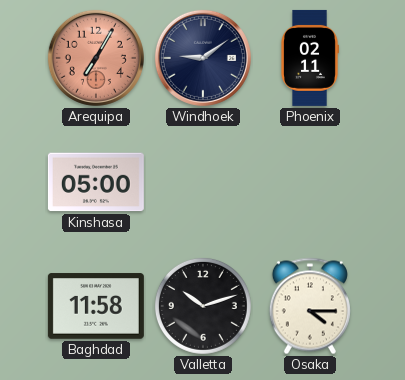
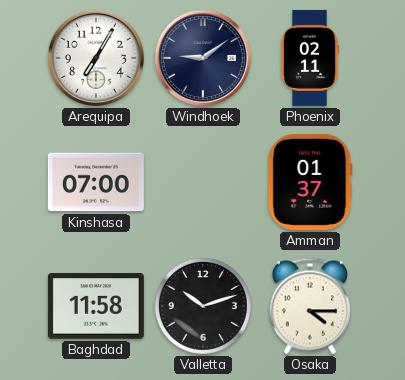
Arequipa dial: salmon -> white (96, 58)
Kinshasa: 05:00 -> 07:00 (96, 182)
Amman: none -> 01:37 (310, 182)
